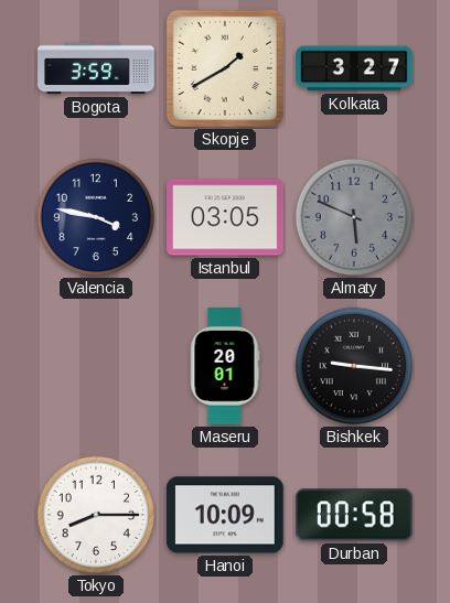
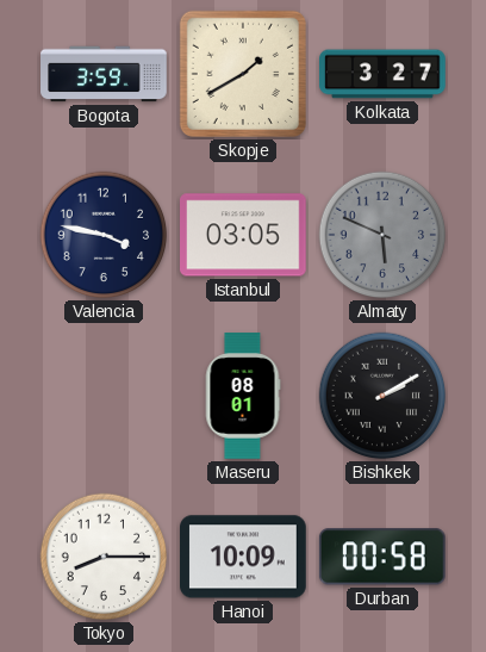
Maseru: 20:01 -> 08:01 (243, 396)
Bishkek: 9:16 -> 2:10 (382, 396)
